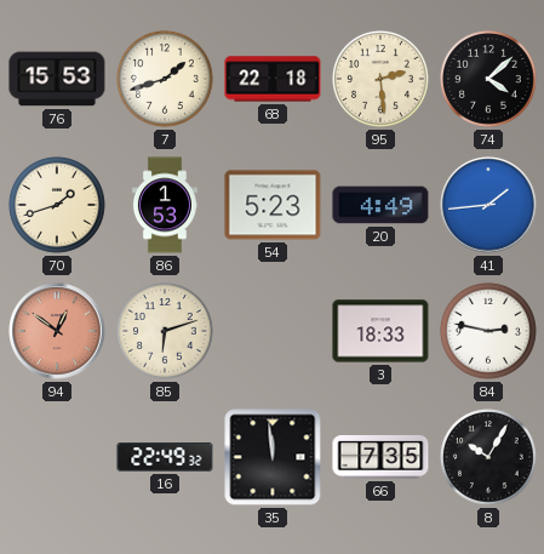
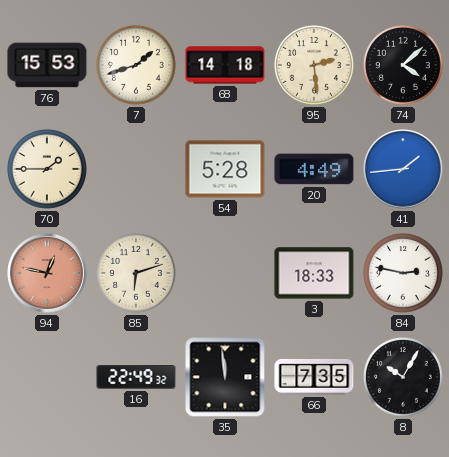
68: 22:18 -> 14:18 (225, 65)
70: 1:42 -> 1:45 (47, 169)
86: 1:53 -> none (165, 205)
54: 5:23 -> 5:28 (225, 169)
94: 12:51 -> 12:47 (47, 273)
